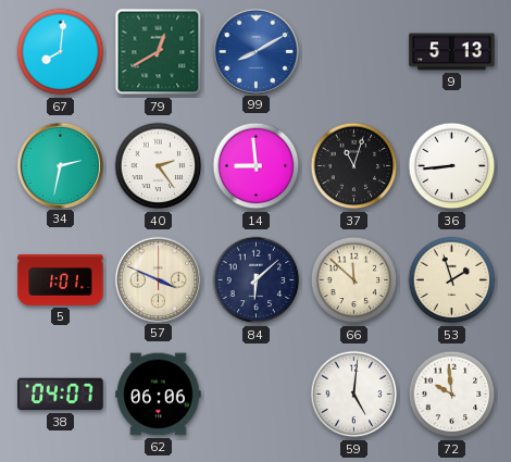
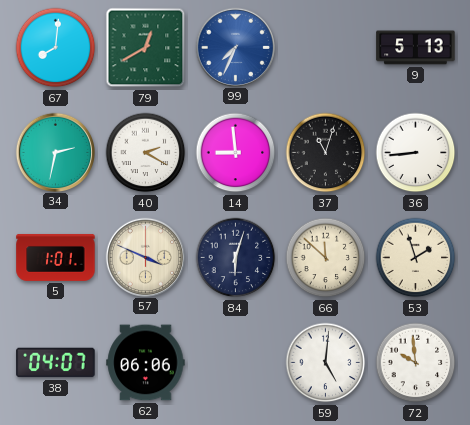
99: 8:10 -> 7:34 (235, 47)
40: 2:24 -> 2:20 (146, 153)
84: 6:08 -> 6:03 (236, 258)
